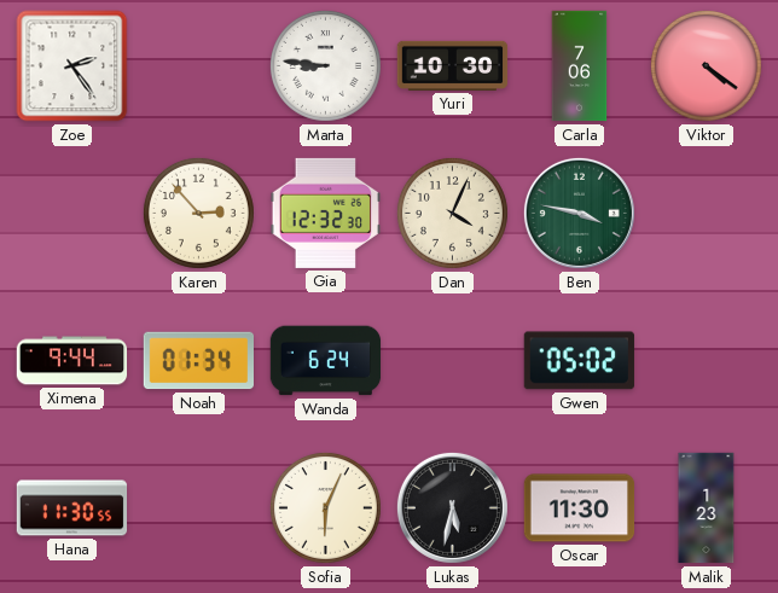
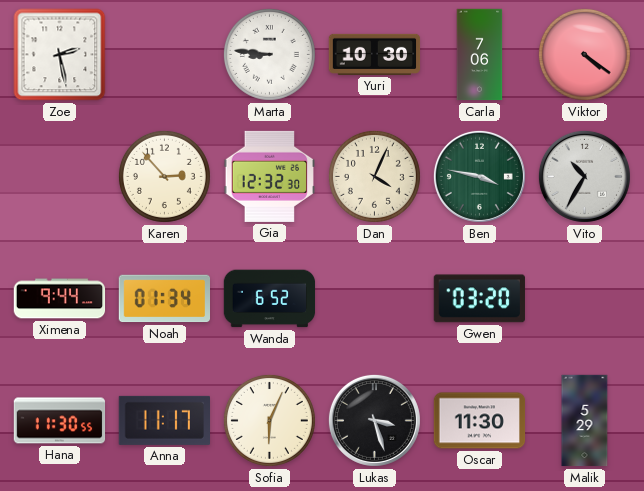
Zoe: 2:24 -> 2:28 (60, 55)
Vito: none -> 10:35 (584, 176)
Wanda: 6:24 -> 6:52 (270, 299)
Gwen: 05:02 -> 03:20 (479, 299)
Anna: none -> 11:17 (164, 420)
Lukas: 5:32 -> 3:27 (374, 420)
Malik: 1:23 -> 5:29 (585, 421)
